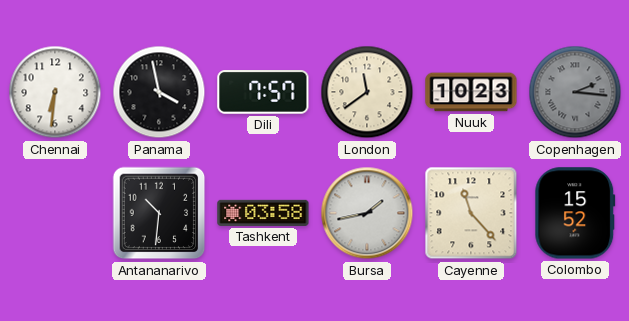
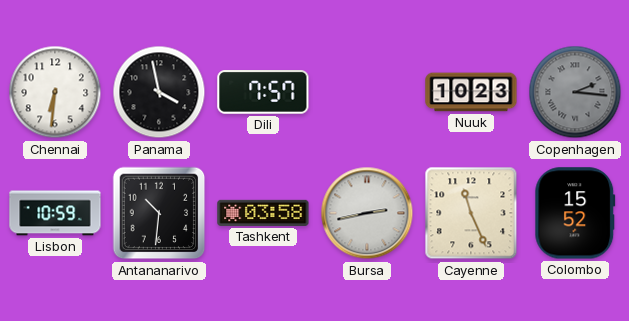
London: 11:39 -> none (367, 92)
Lisbon: none -> 10:59 (55, 213)
Bursa: 1:43 -> 2:43 (367, 213)
Cayenne: 11:23 -> 11:26 (471, 213)
